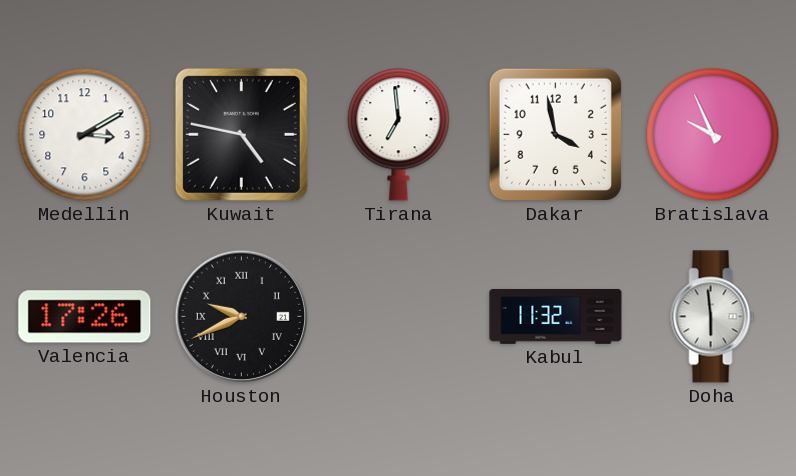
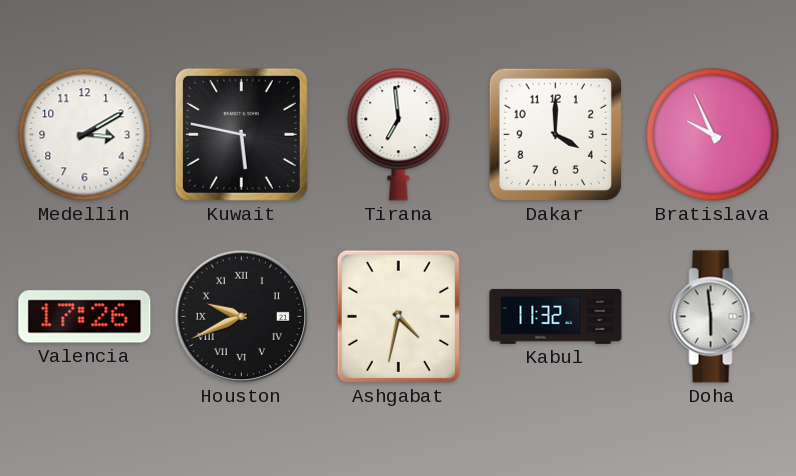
Kuwait: 4:47 -> 5:47 (241, 134)
Dakar: 3:58 -> 4:00 (555, 134)
Ashgabat: none -> 4:32 (398, 316)
